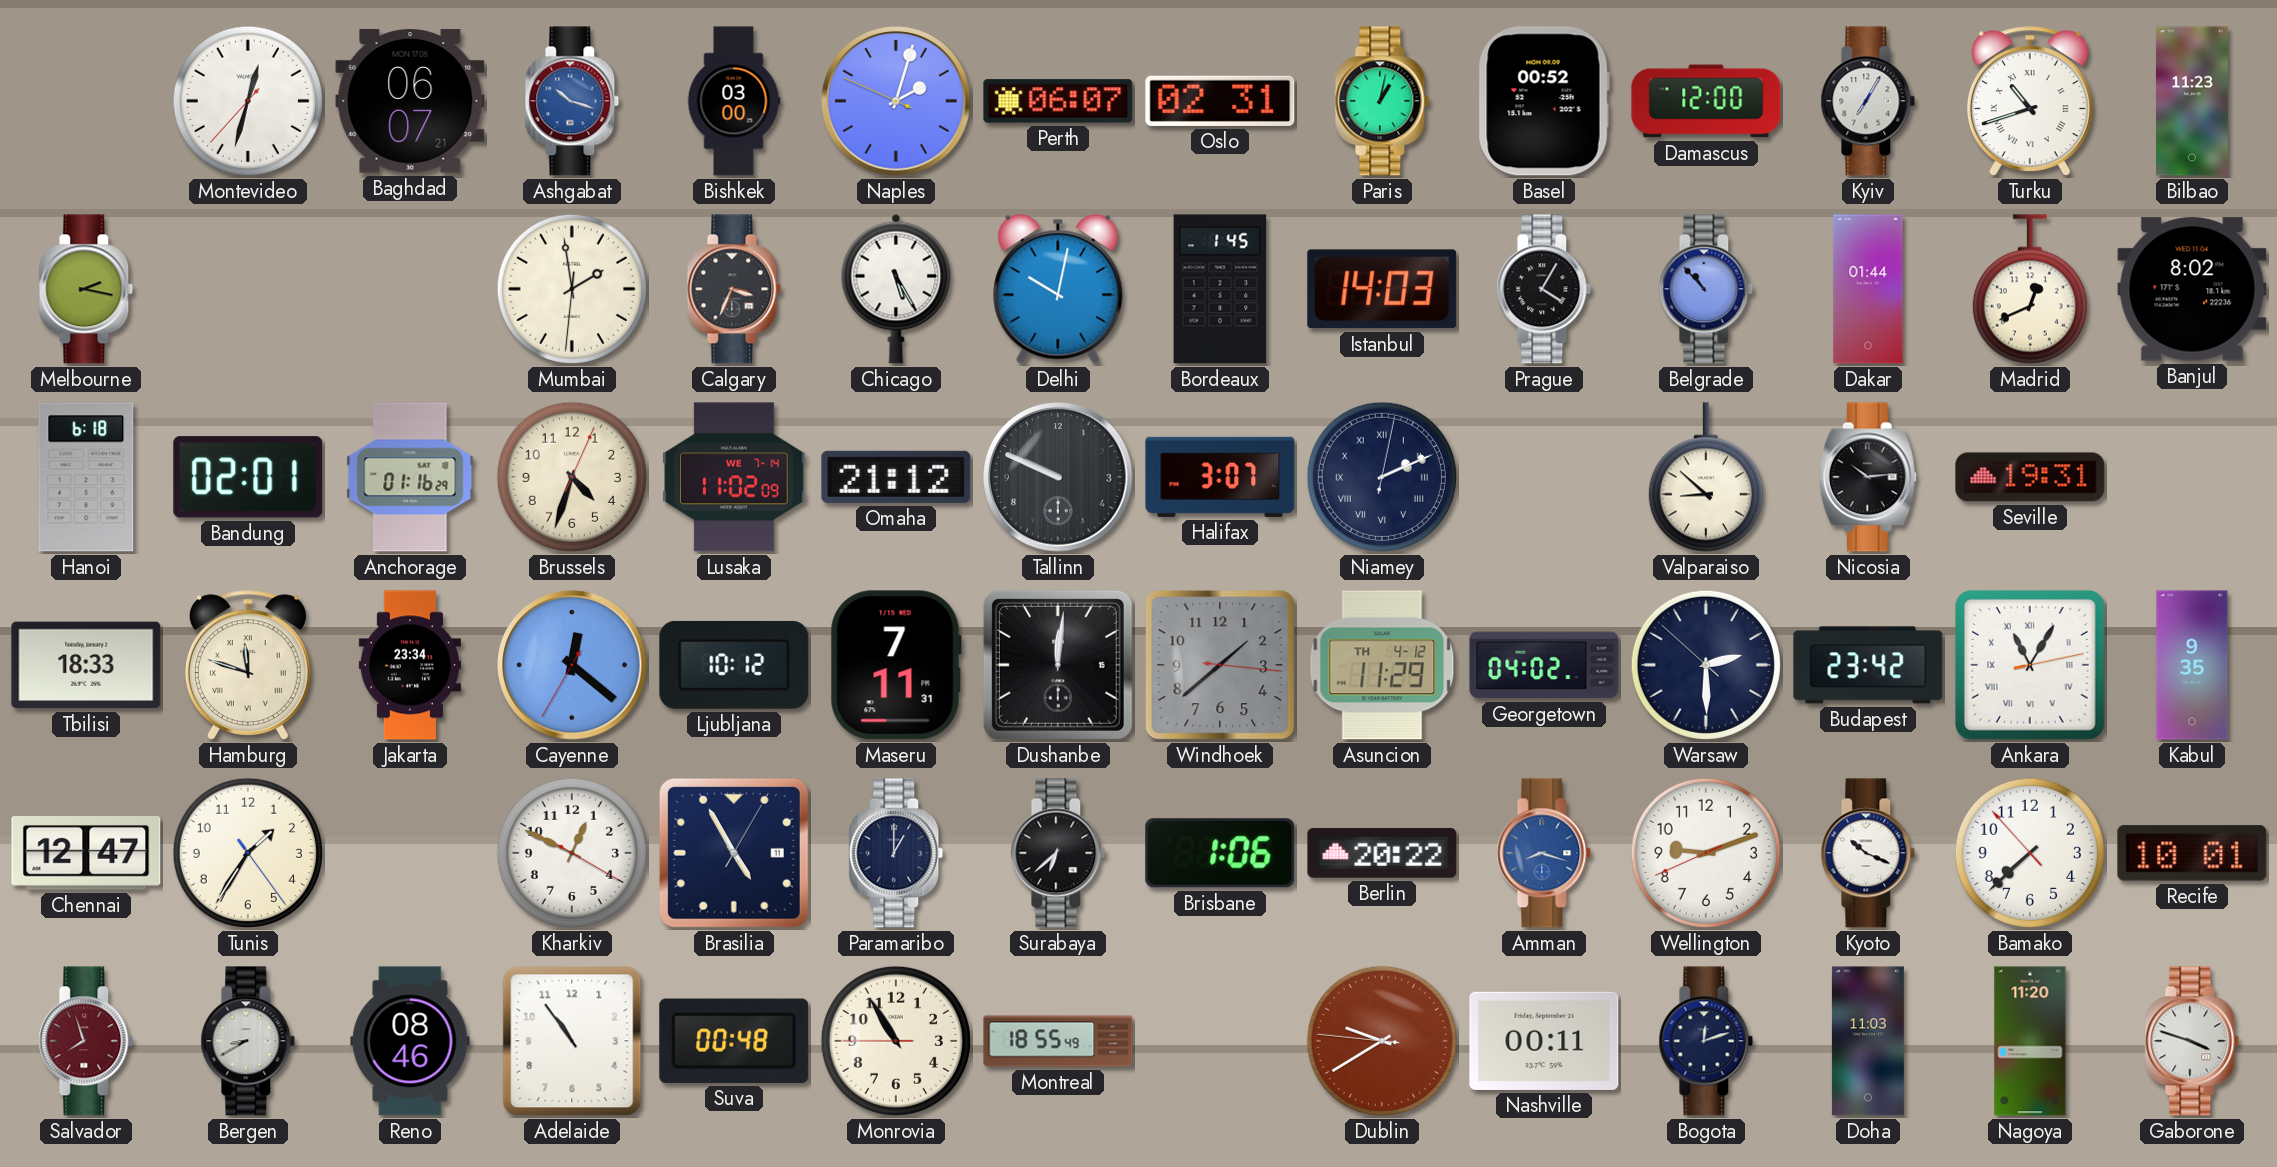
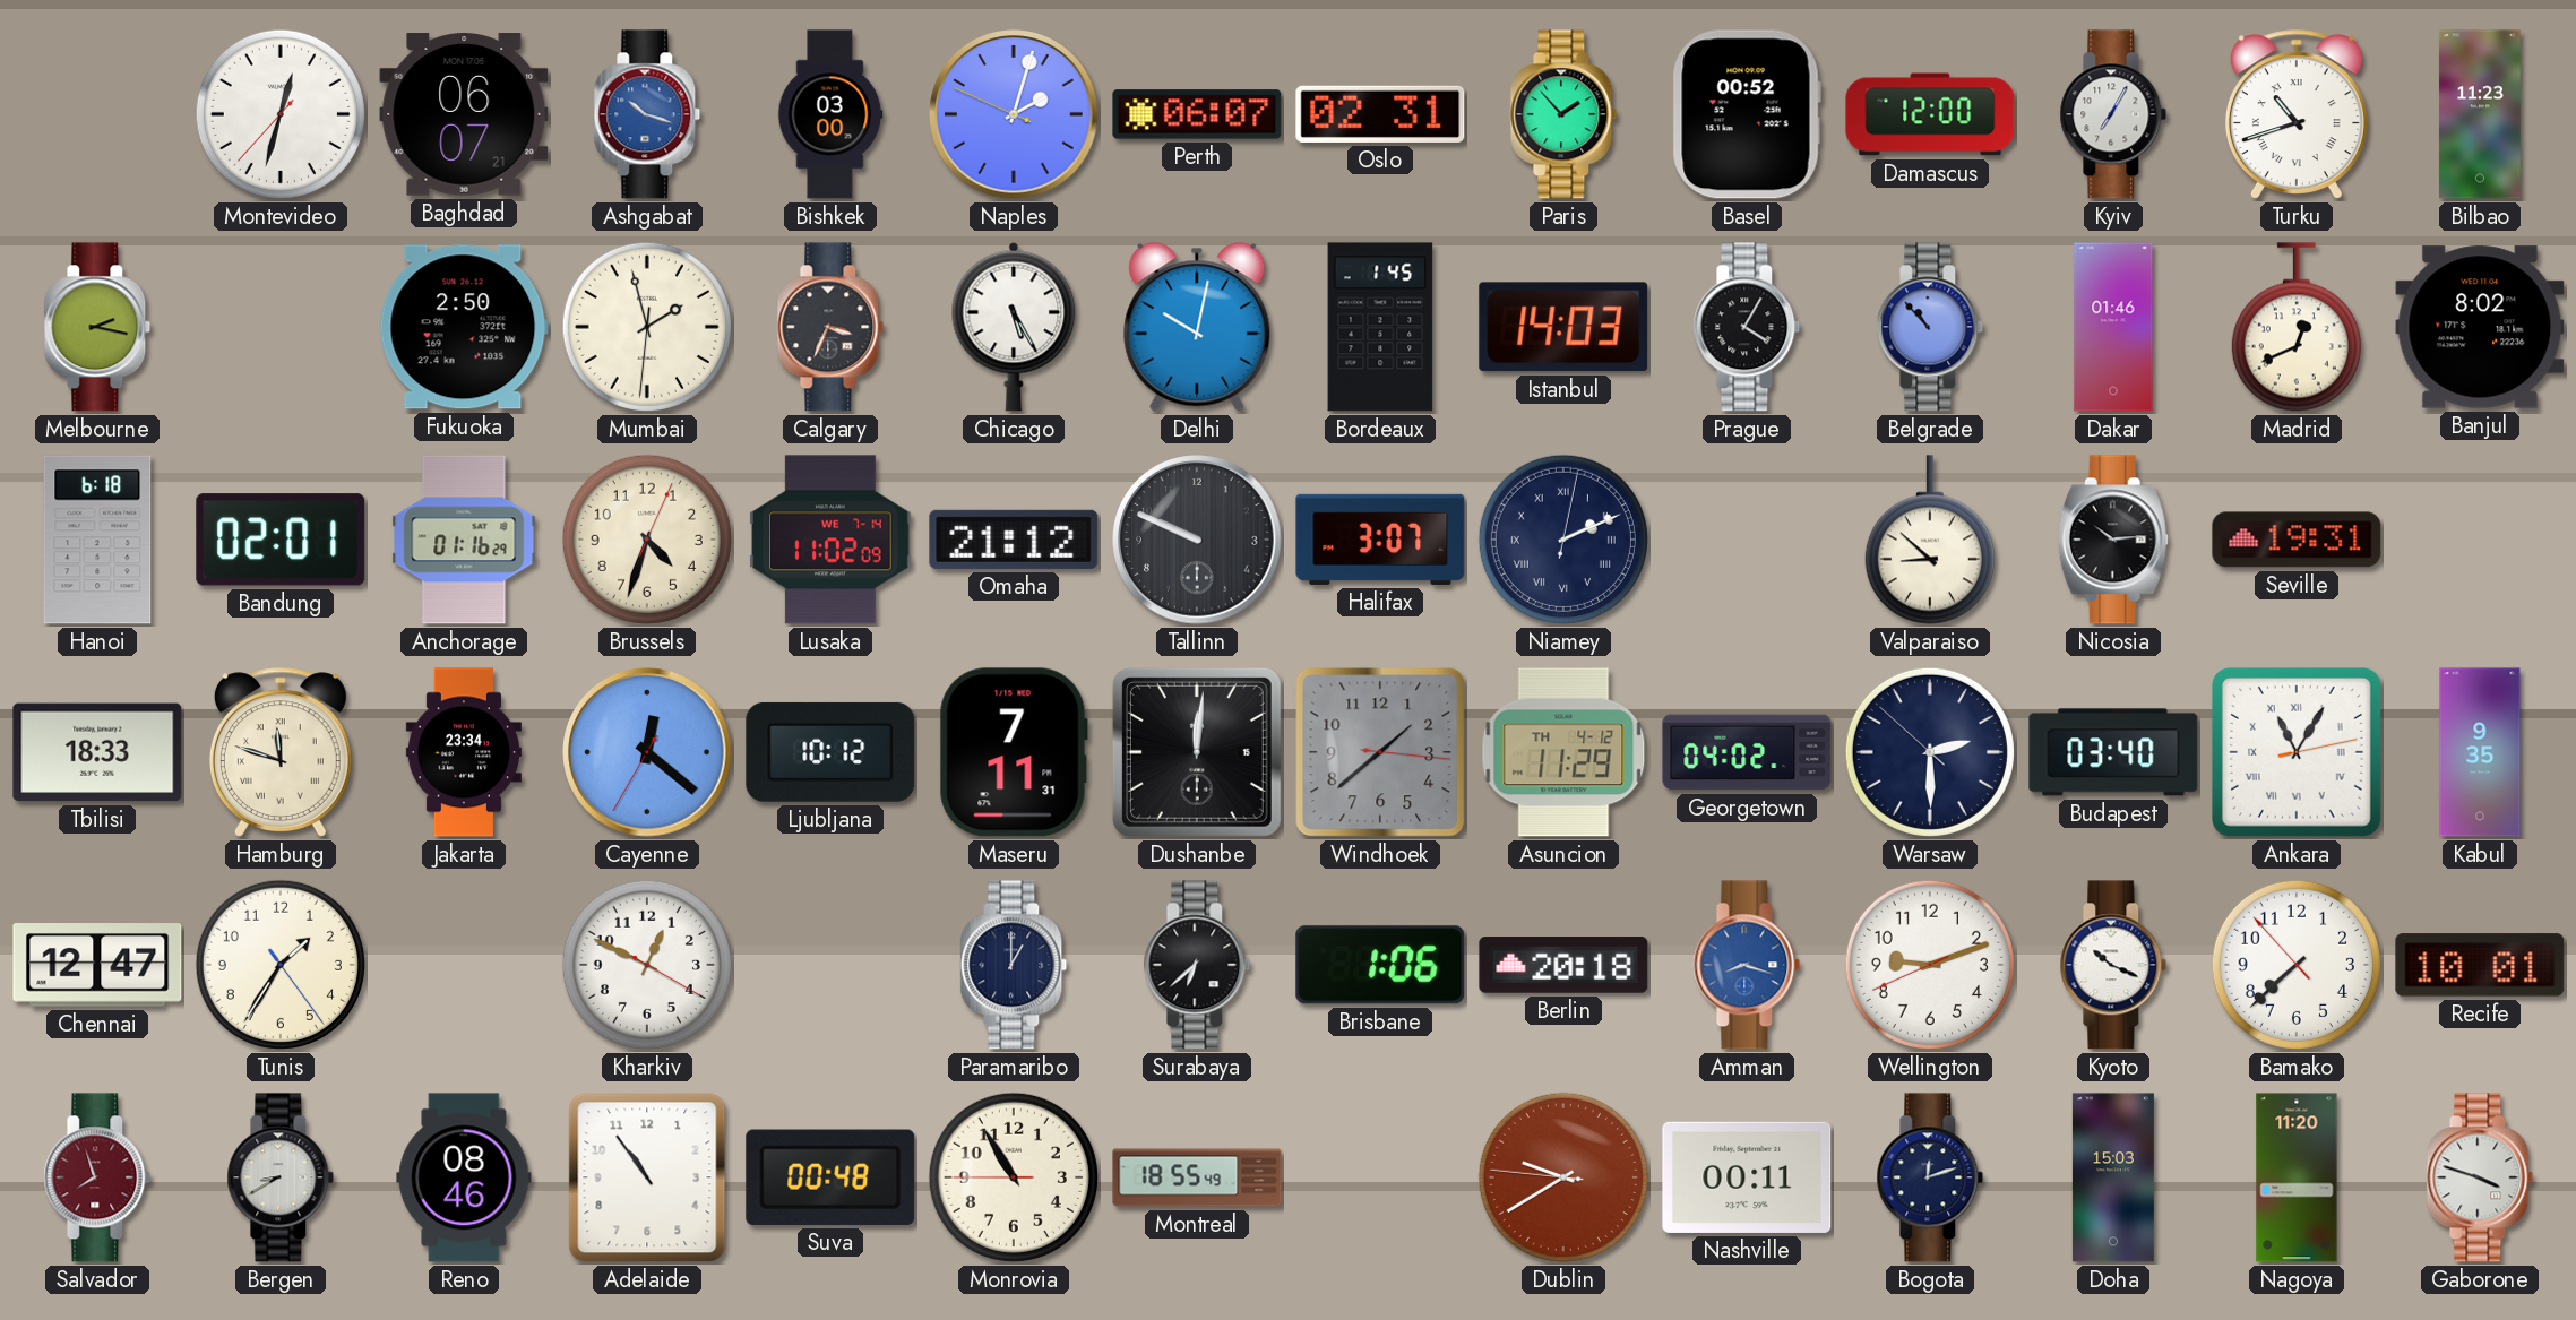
Paris: 1:02 -> 1:53 (1563, 114)
Fukuoka: none -> 2:50 (464, 327)
Mumbai: 1:58 -> 1:57 (647, 327)
Dakar: 01:44 -> 01:46 (2113, 327)
Budapest: 23:42 -> 03:40 (2113, 752)
Brasilia: 4:55 -> none (734, 853)
Berlin: 20:22 -> 20:18 (1563, 965)
Doha: 11:03 -> 15:03 (2113, 1177)
